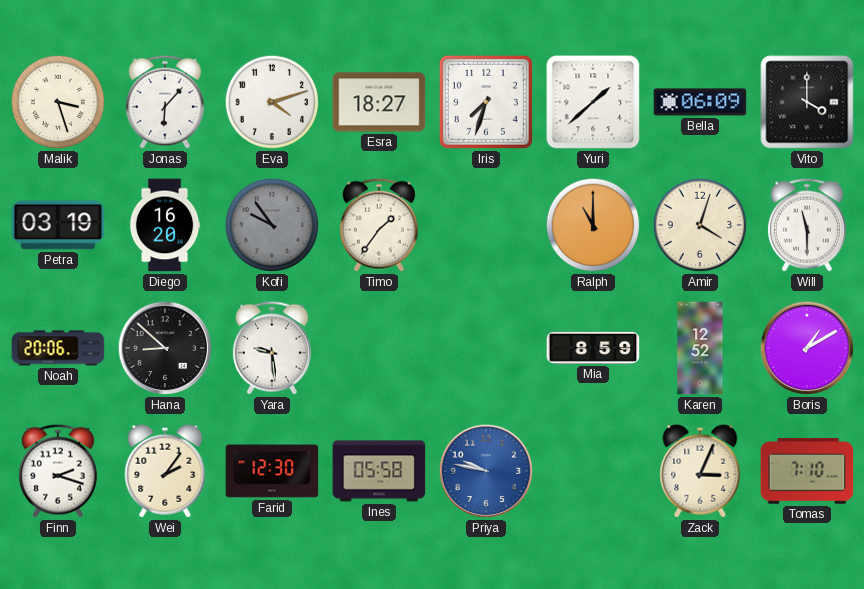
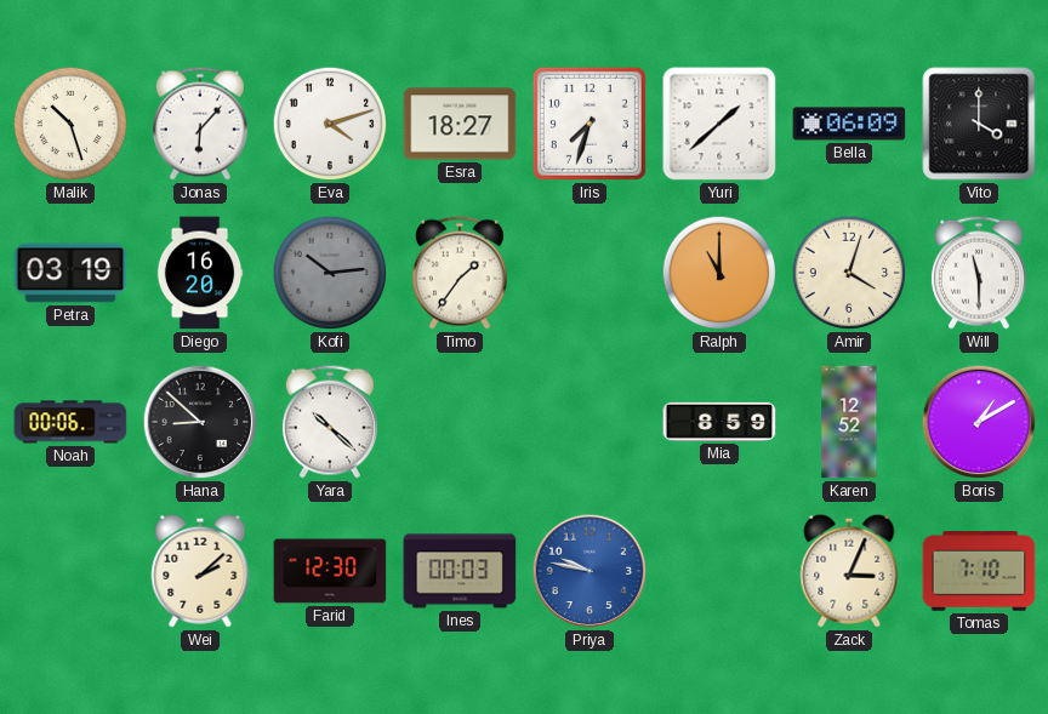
Malik: 3:27 -> 10:27 (70, 124)
Kofi: 9:54 -> 10:14 (330, 273)
Noah: 20:06 -> 00:06 (70, 422)
Yara: 9:29 -> 10:22 (330, 422)
Finn: 2:18 -> none (58, 471)
Wei: 2:06 -> 2:08 (200, 571)
Ines: 05:58 -> 00:03 (460, 571)
